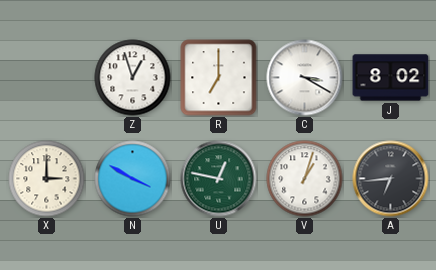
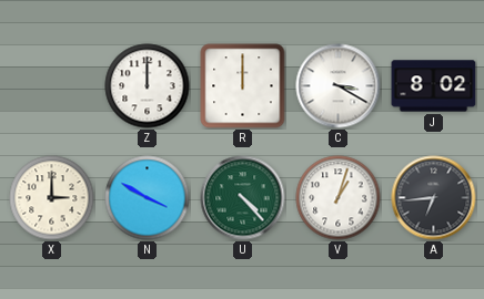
Z: 12:57 -> 12:00 (148, 86)
R: 7:00 -> 12:00 (243, 86)
U: 12:47 -> 4:23 (243, 198)
